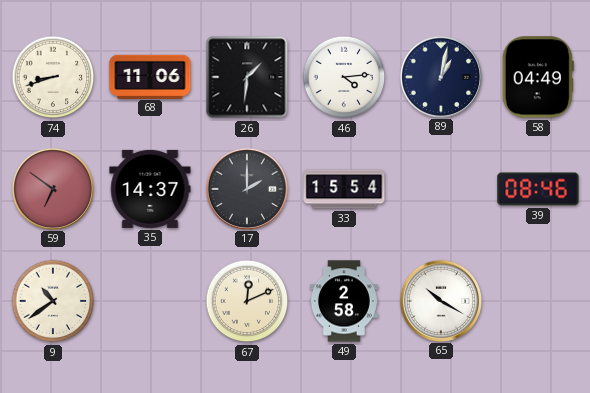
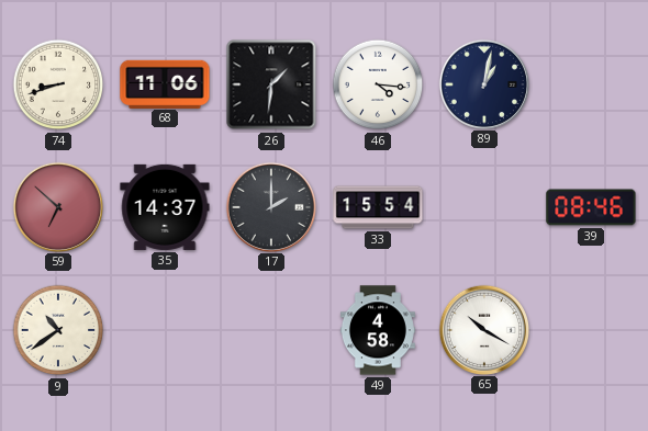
46: 4:14 -> 4:16 (378, 84)
58: 04:49 -> none (538, 77)
59: 6:51 -> 6:52 (57, 206)
67: 12:11 -> none (247, 301)
49: 2:58 -> 4:58 (378, 330)
